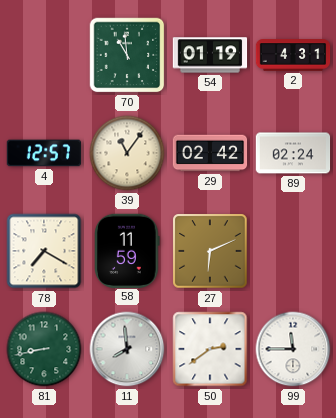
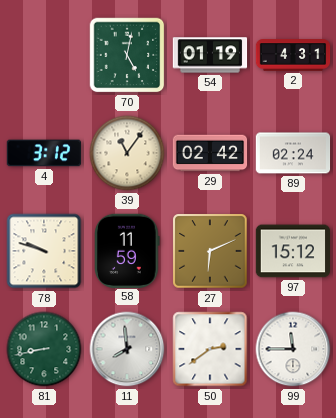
70: 10:59 -> 5:02 (127, 55)
4: 12:57 -> 3:12 (43, 153)
78: 7:20 -> 9:48 (44, 251)
97: none -> 15:12 (293, 251)
